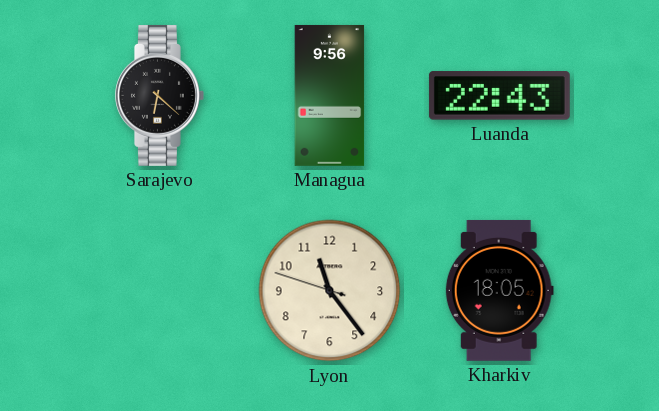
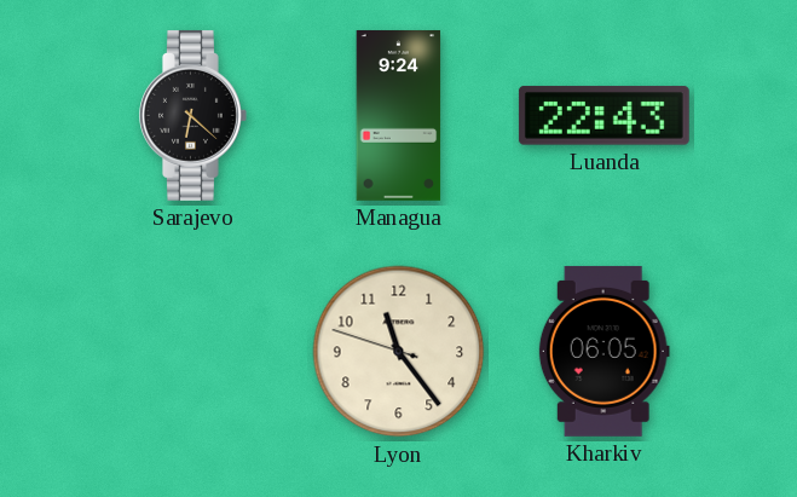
Managua: 9:56 -> 9:24 (399, 115)
Kharkiv: 18:05 -> 06:05 (603, 351)
